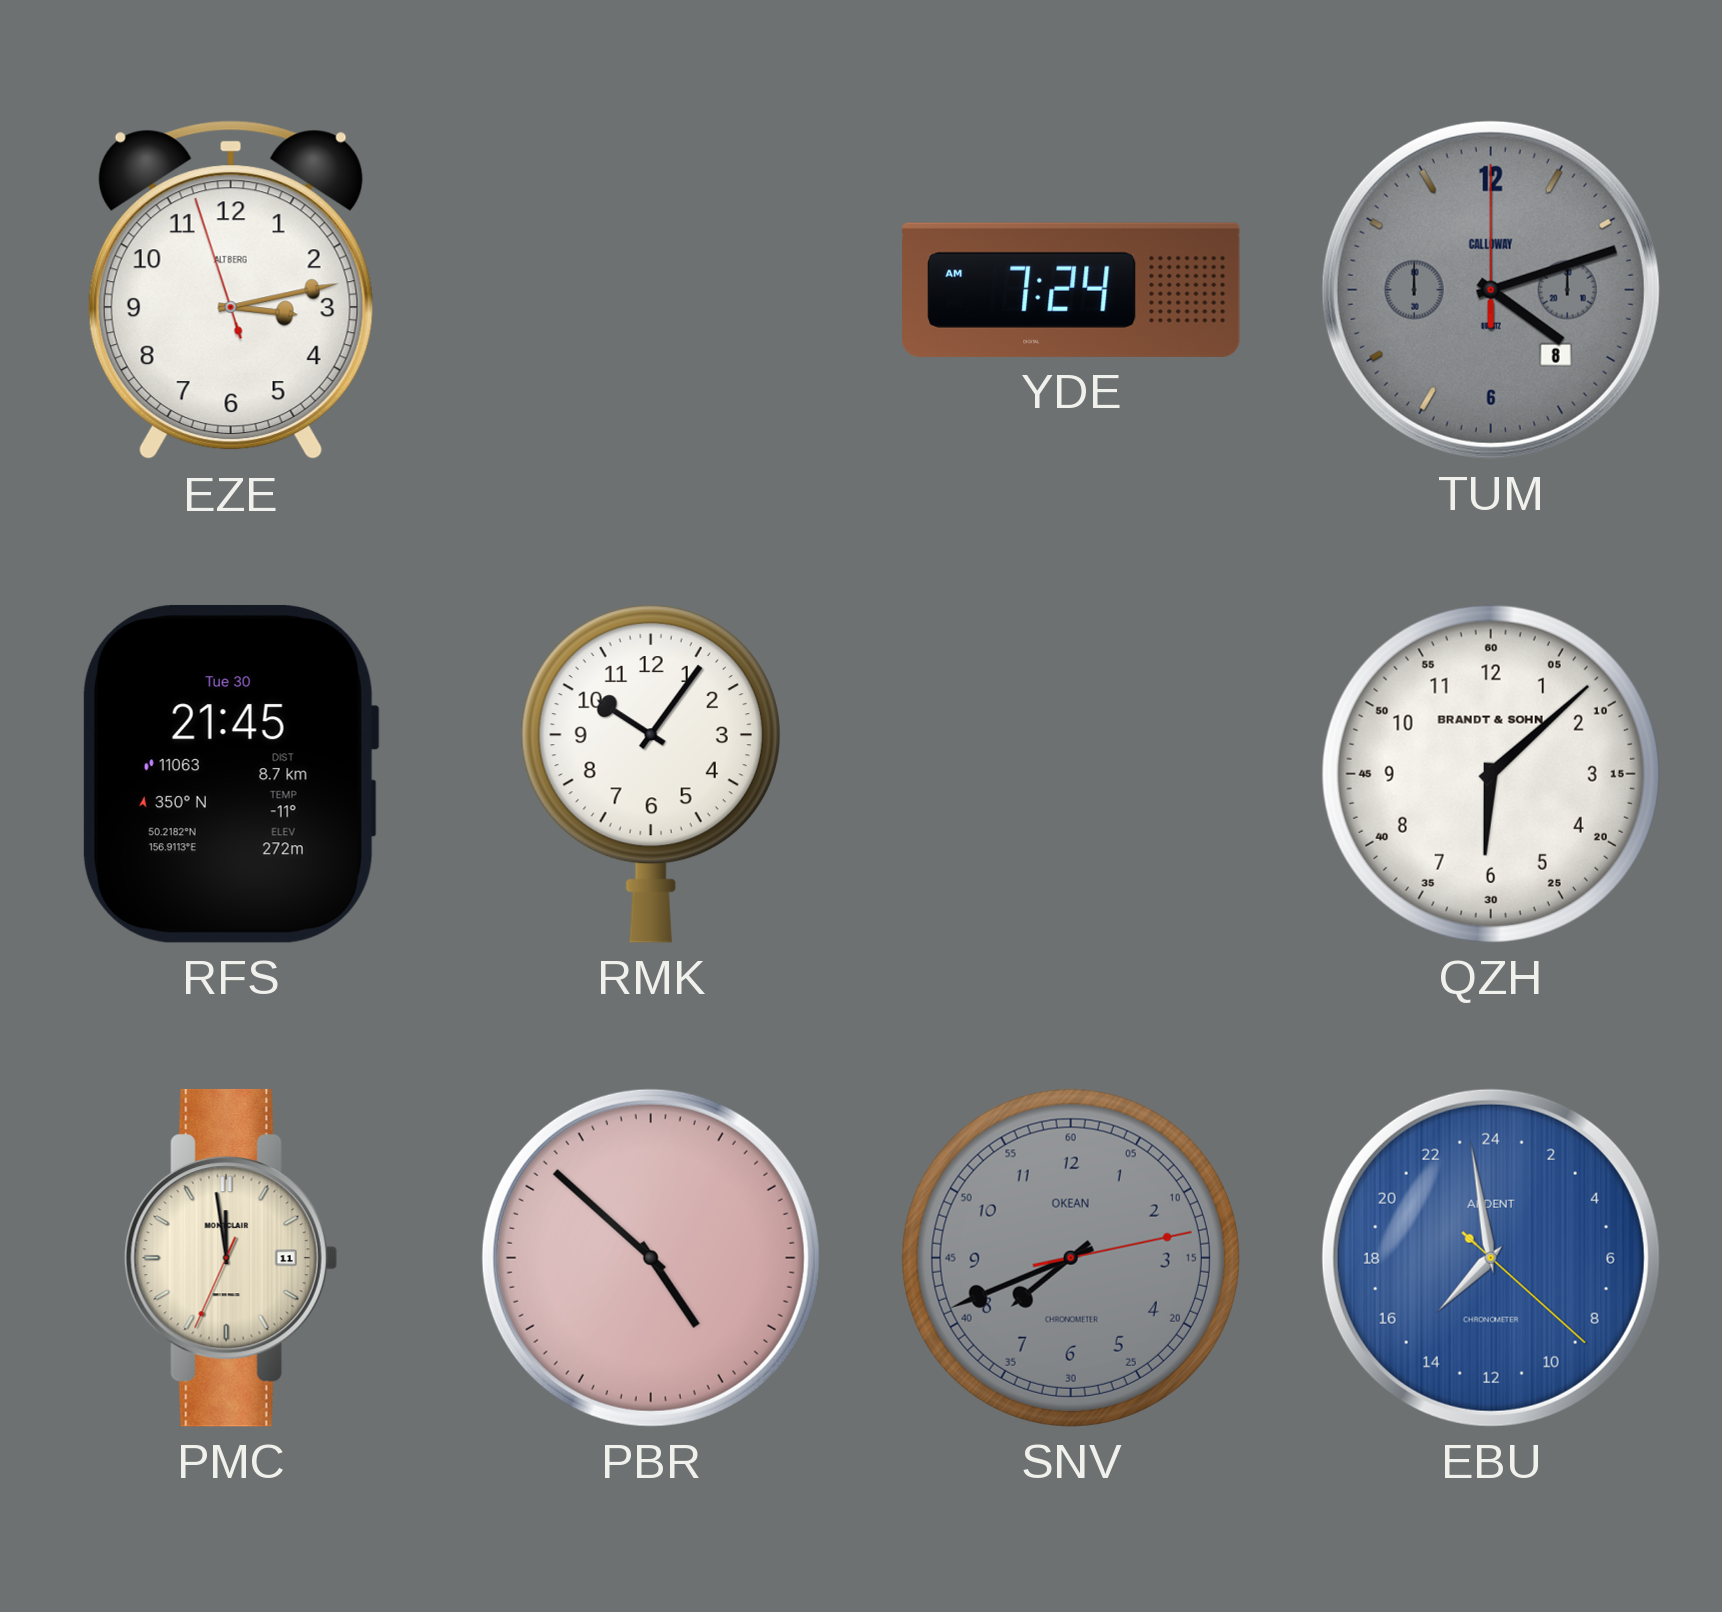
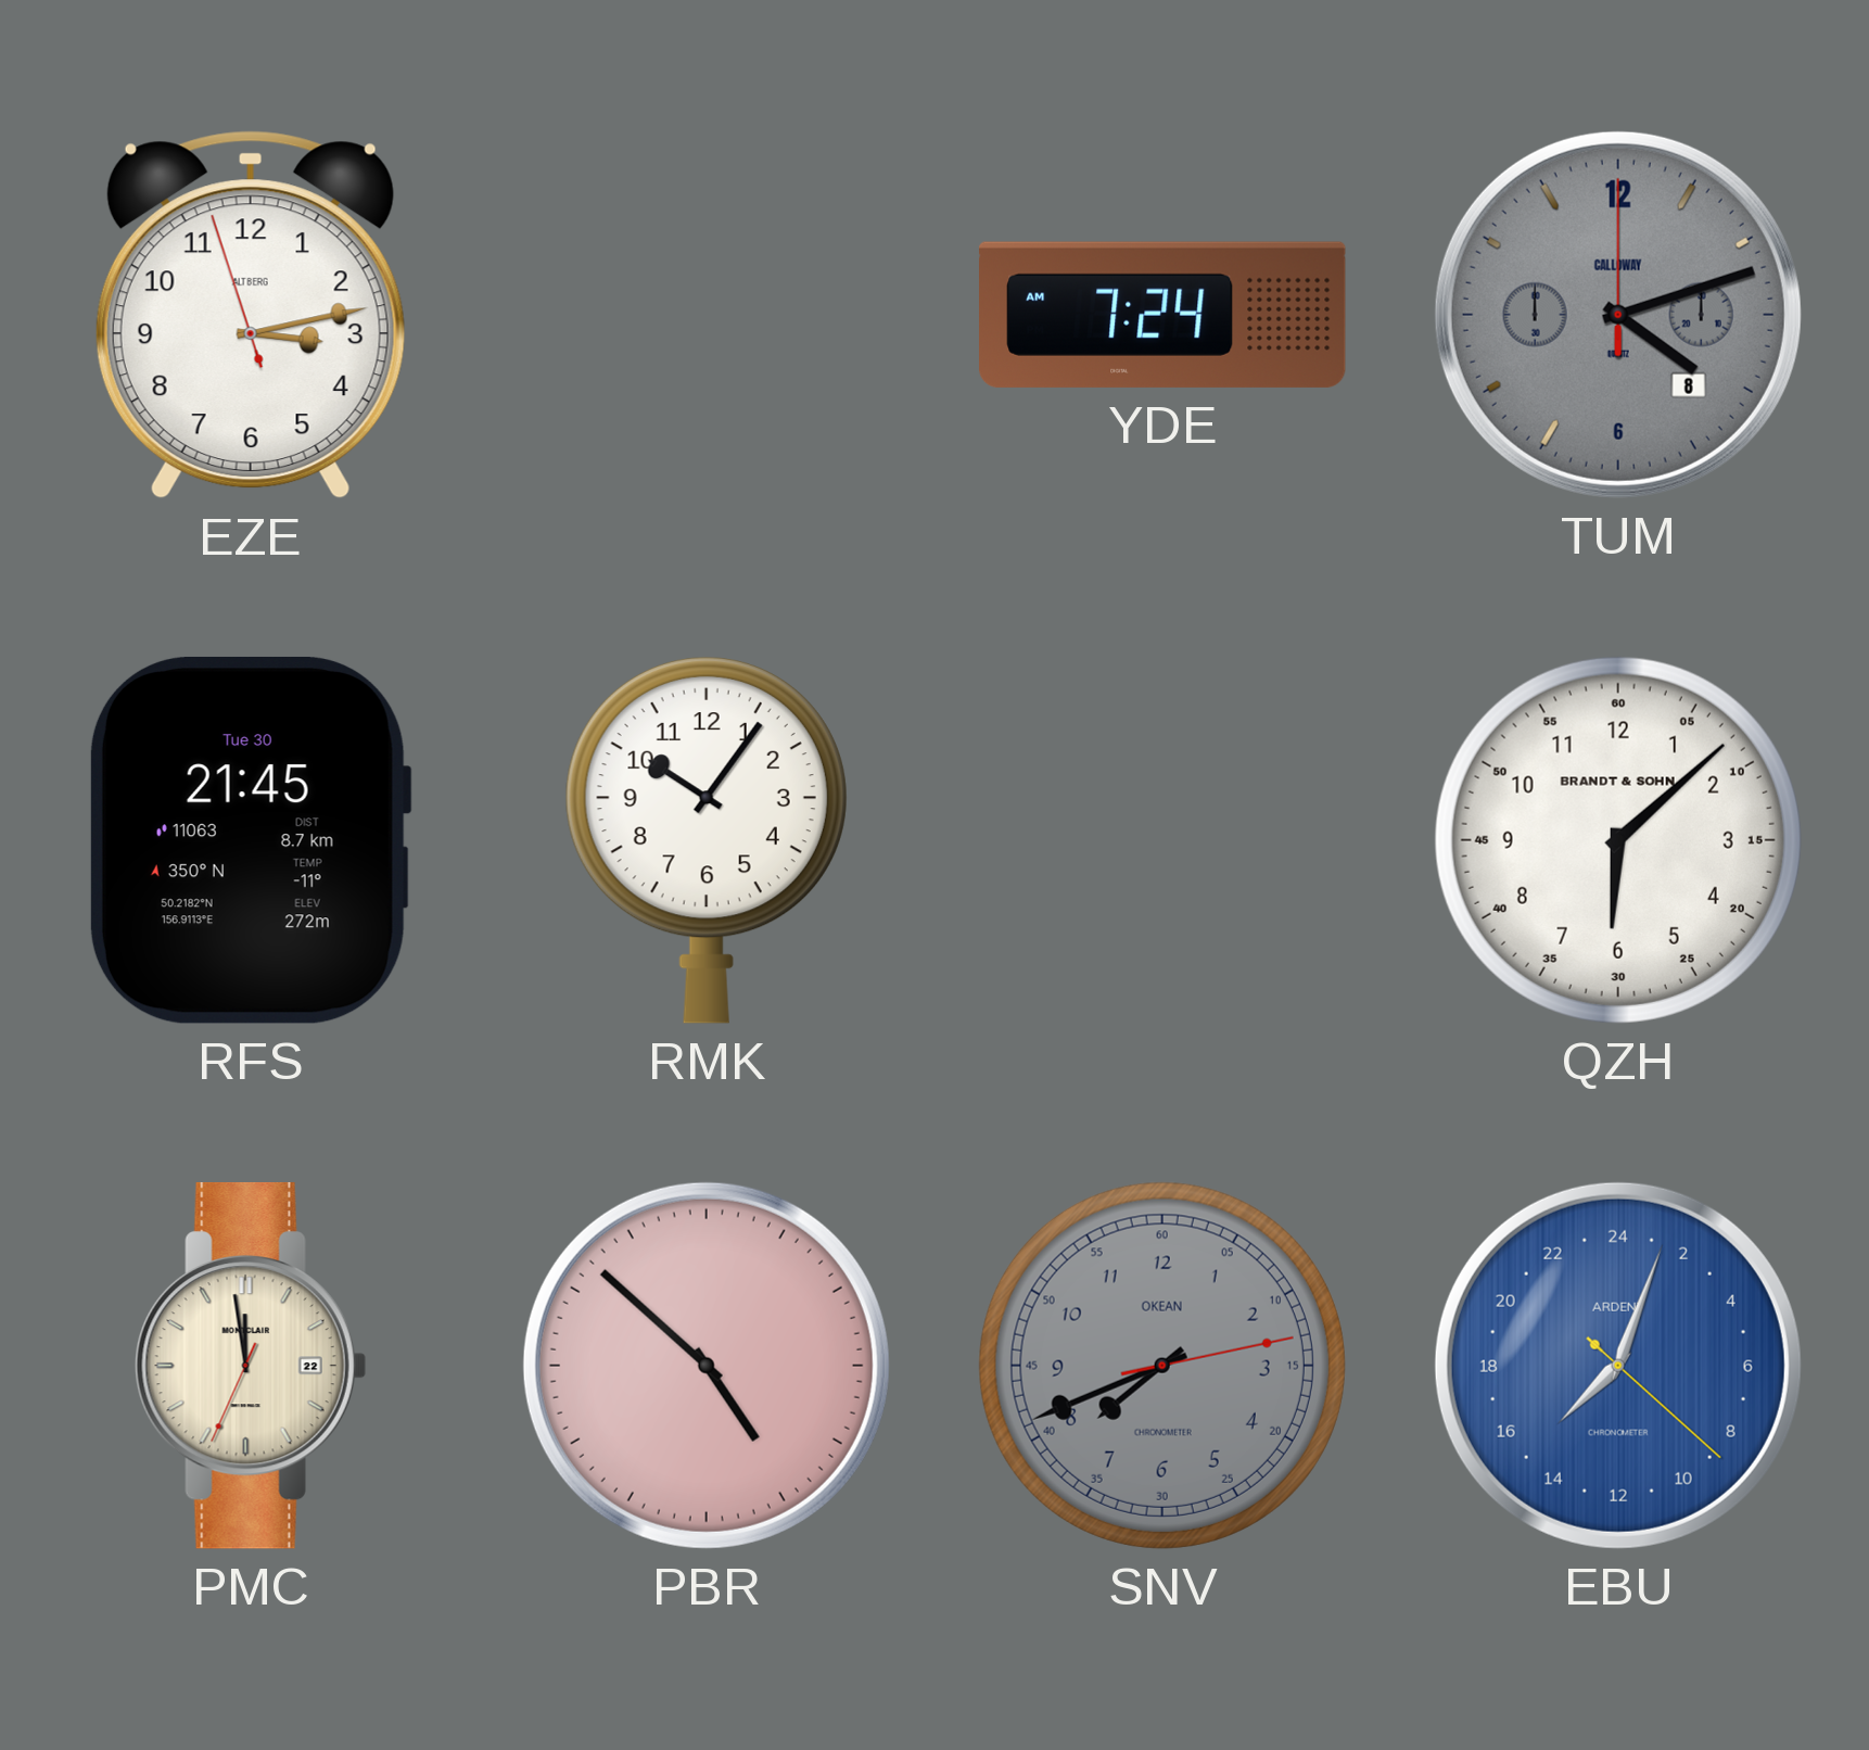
PMC date: 11 -> 22 (251, 1366)
EBU: 14:58 -> 15:03 (1618, 1366)
